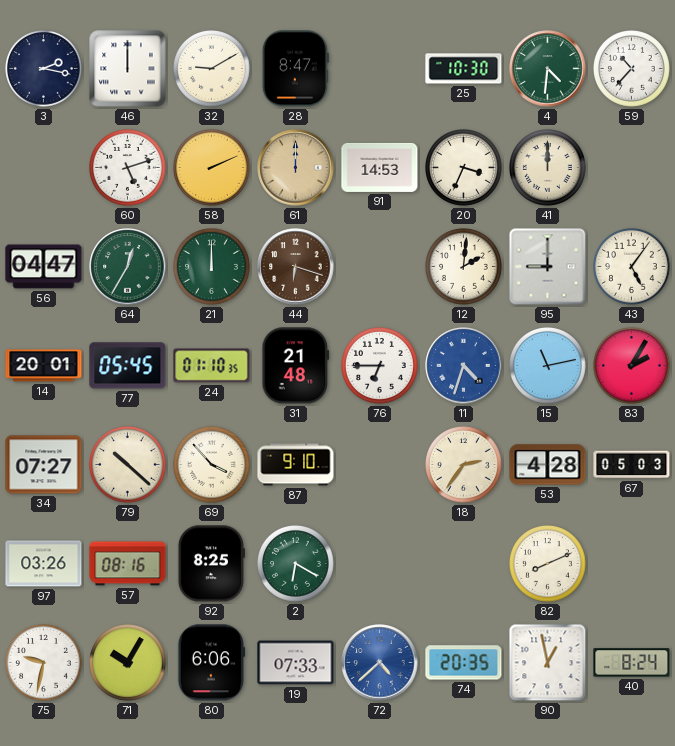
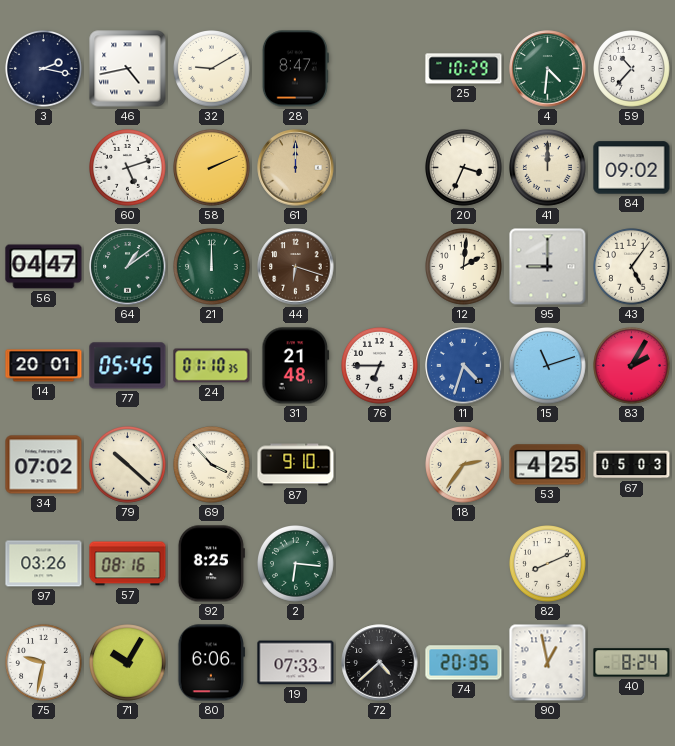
46: 12:00 -> 4:43 (128, 69)
25: 10:30 -> 10:29 (464, 69)
91: 14:53 -> none (380, 167)
84: none -> 09:02 (632, 168)
64: 12:35 -> 1:09 (128, 267)
15: 11:13 -> 11:12 (548, 366)
34: 07:27 -> 07:02 (44, 465)
53: 4:28 -> 4:25 (548, 465)
2: 6:20 -> 6:16 (296, 564)
72 dial: blue -> black (380, 663)
